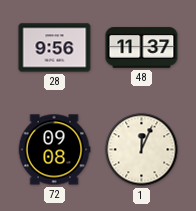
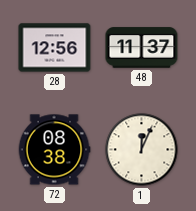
28: 9:56 -> 12:56 (55, 48)
72: 09:08 -> 08:38 (54, 150)
